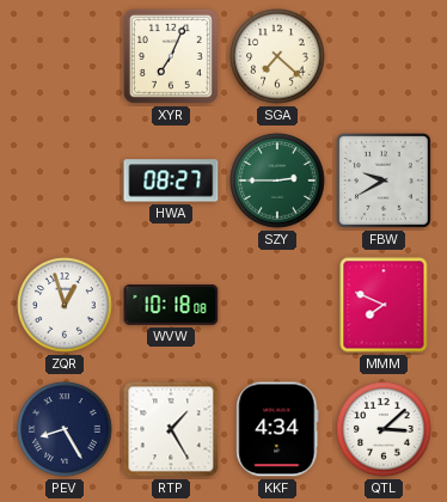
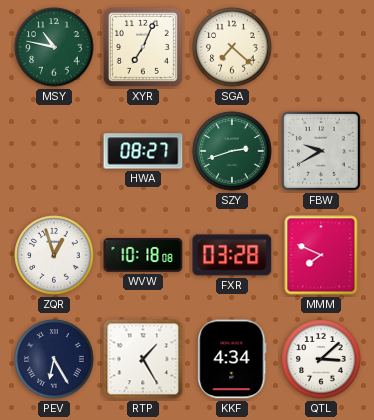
MSY: none -> 10:47 (54, 47)
SZY: 2:45 -> 2:42 (232, 151)
FXR: none -> 03:28 (232, 255)
PEV: 8:25 -> 6:25 (54, 359)
